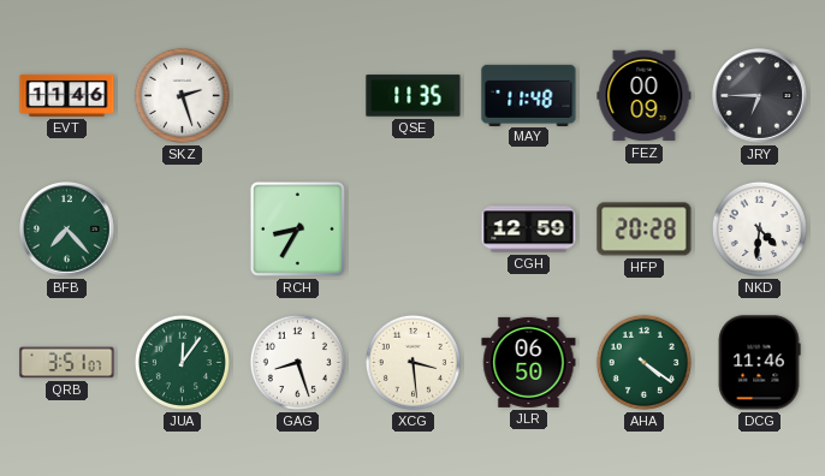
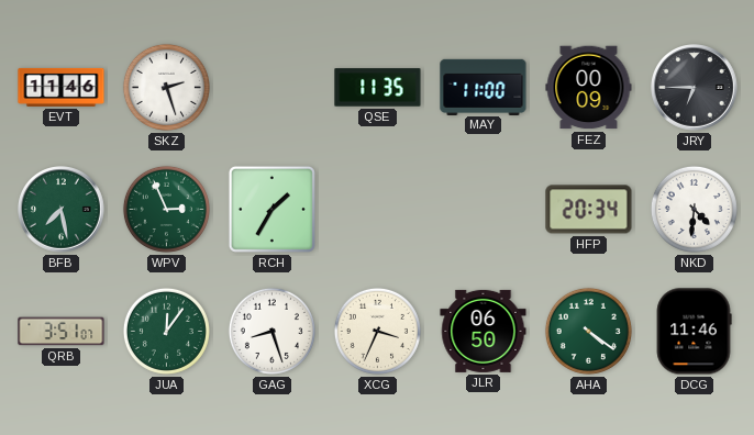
MAY: 11:48 -> 11:00 (484, 87)
BFB: 7:23 -> 7:28 (62, 210)
WPV: none -> 2:56 (166, 209)
RCH: 8:35 -> 1:35 (271, 209)
CGH: 12:59 -> none (529, 230)
HFP: 20:28 -> 20:34 (589, 210)
XCG: 3:29 -> 3:34 (377, 331)
